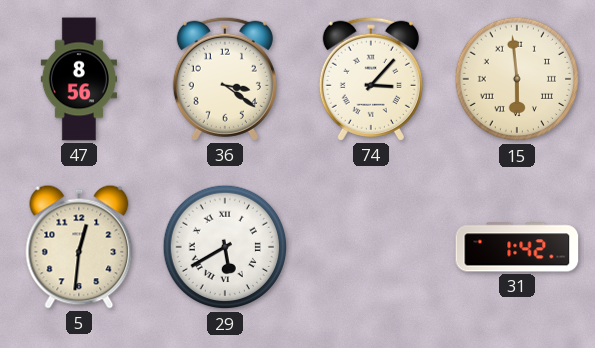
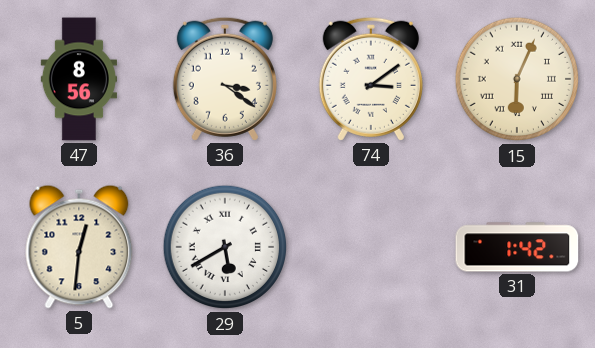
74: 3:07 -> 3:09 (371, 79)
15: 5:59 -> 6:04 (517, 79)
